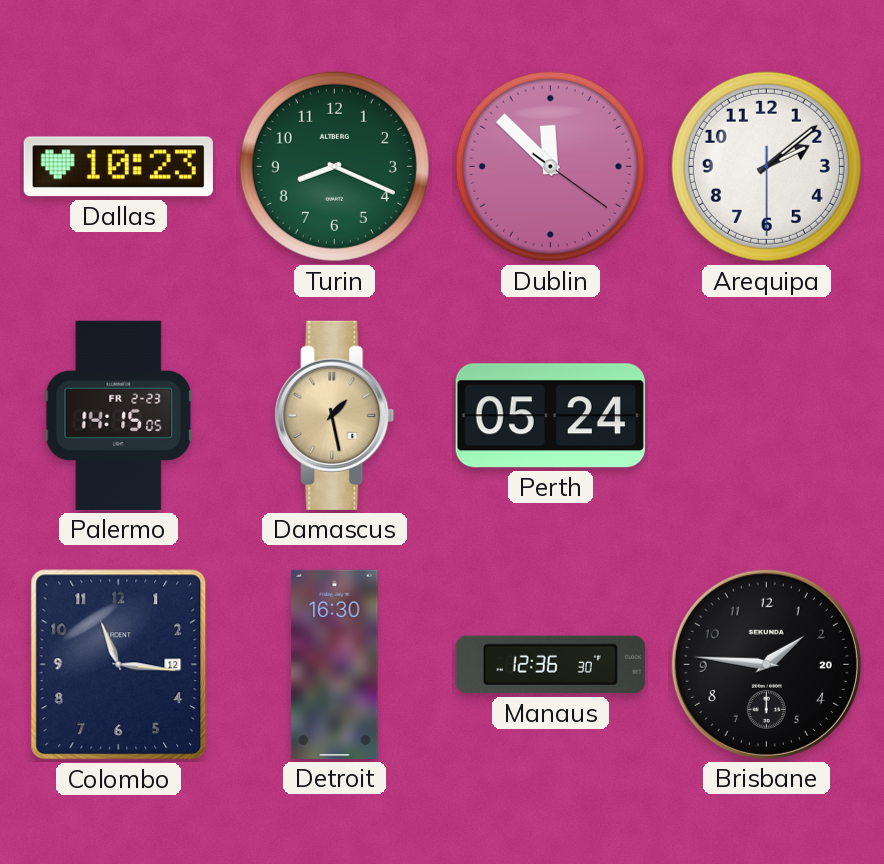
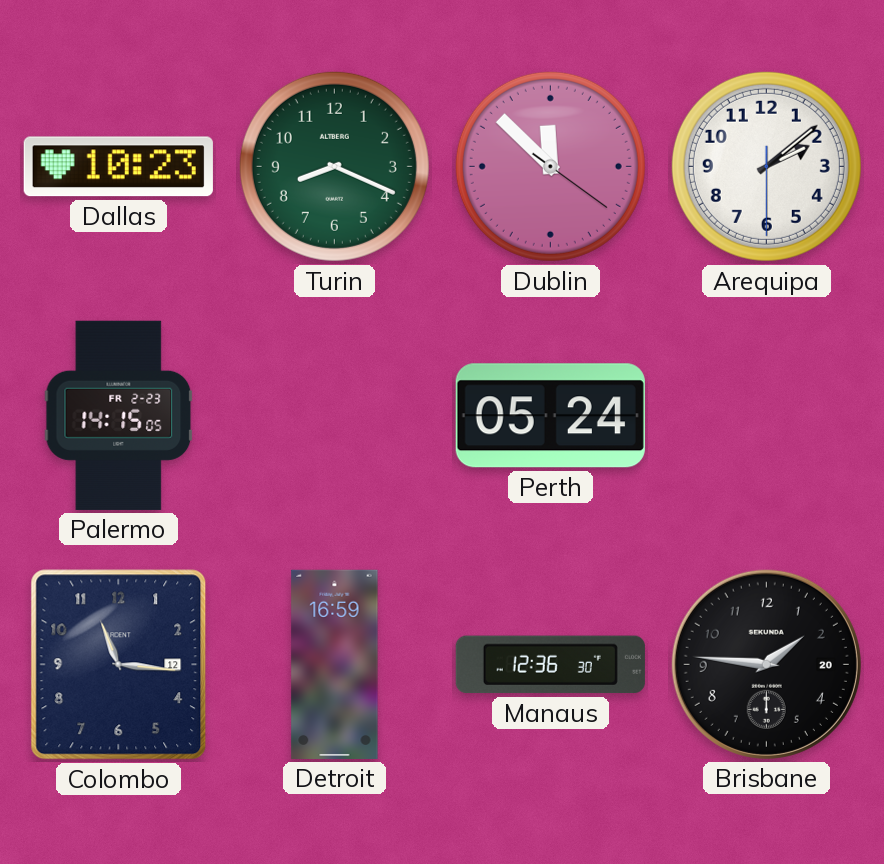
Damascus: 1:28 -> none (335, 415)
Detroit: 16:30 -> 16:59 (335, 664)
